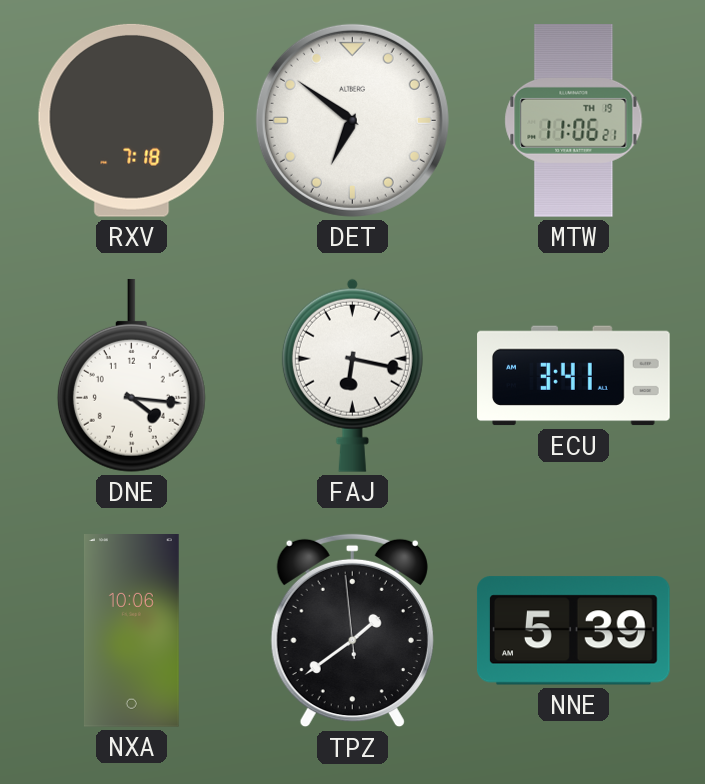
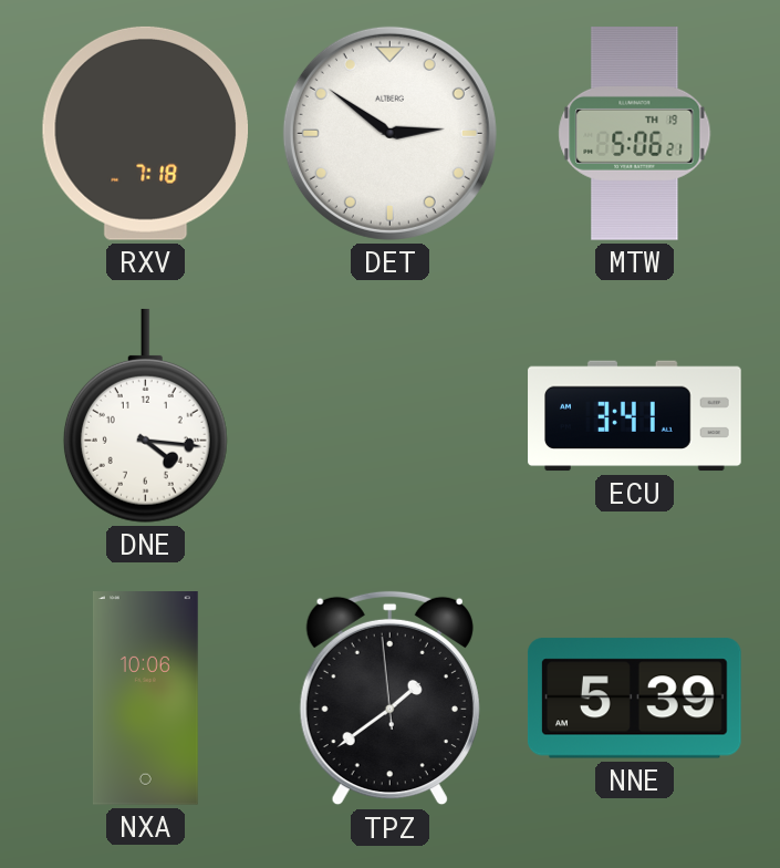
DET: 6:51 -> 2:51 (389, 133)
MTW: 11:06 -> 5:06 (635, 134)
FAJ: 6:17 -> none (352, 375)
